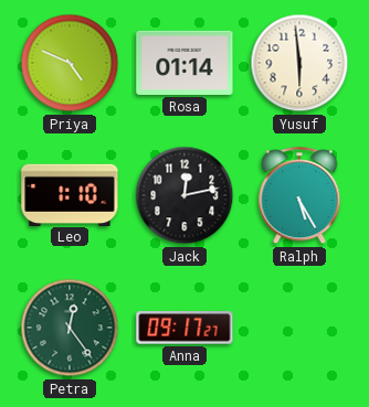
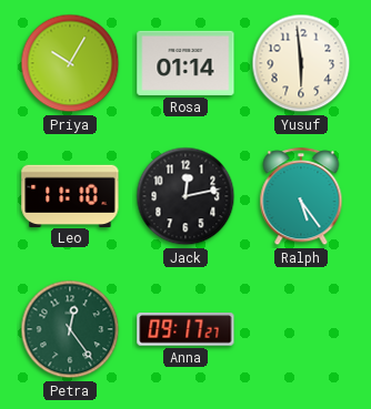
Priya: 4:49 -> 10:05 (70, 63)
Leo: 1:10 -> 11:10 (70, 195)
Ralph: 5:25 -> 5:24 (301, 197)
